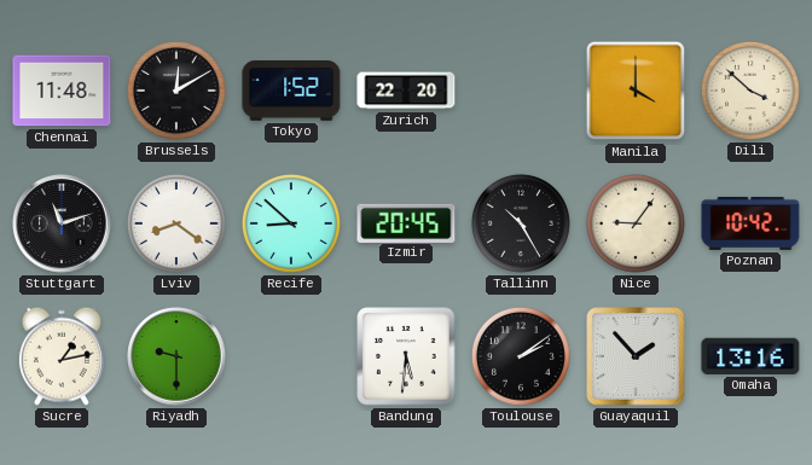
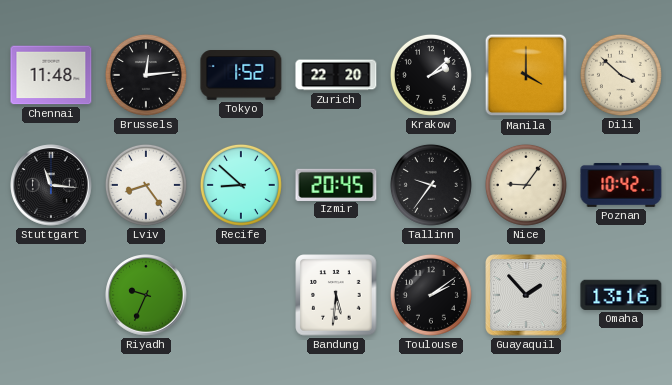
Brussels: 12:10 -> 12:14 (146, 75)
Krakow: none -> 2:08 (431, 75)
Stuttgart: 11:12 -> 11:16 (51, 185)
Lviv: 8:21 -> 8:24 (146, 185)
Tallinn: 10:25 -> 9:36 (431, 185)
Sucre: 1:13 -> none (62, 356)
Riyadh: 9:30 -> 9:34 (146, 295)
